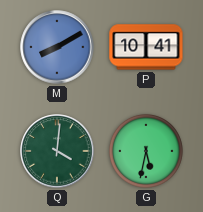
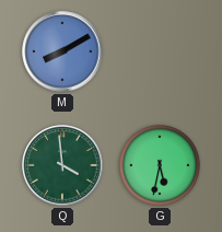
P: 10:41 -> none (146, 47)
Q: 4:01 -> 3:59 (62, 165)
